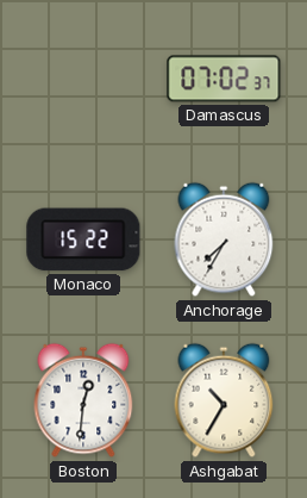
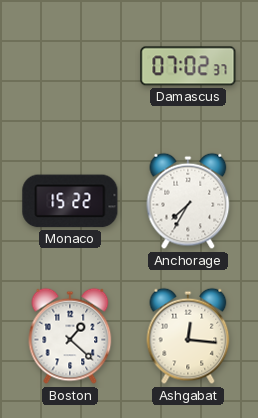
Boston: 12:31 -> 1:22 (70, 336)
Ashgabat: 10:35 -> 12:16 (188, 336)
